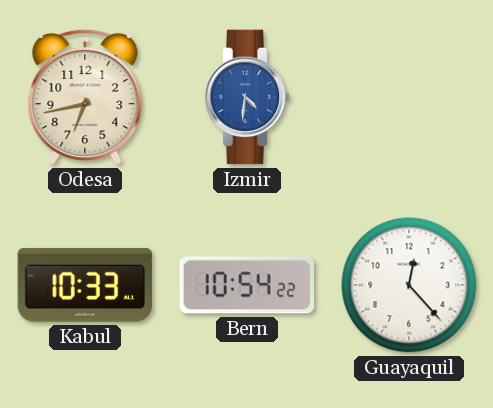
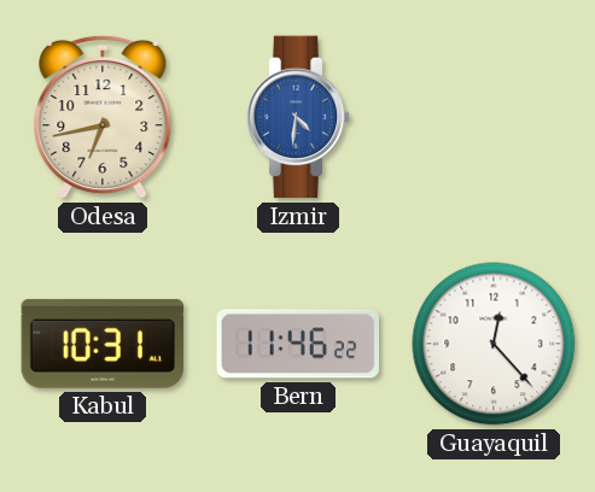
Kabul: 10:33 -> 10:31 (103, 344)
Bern: 10:54 -> 11:46 (298, 344)
